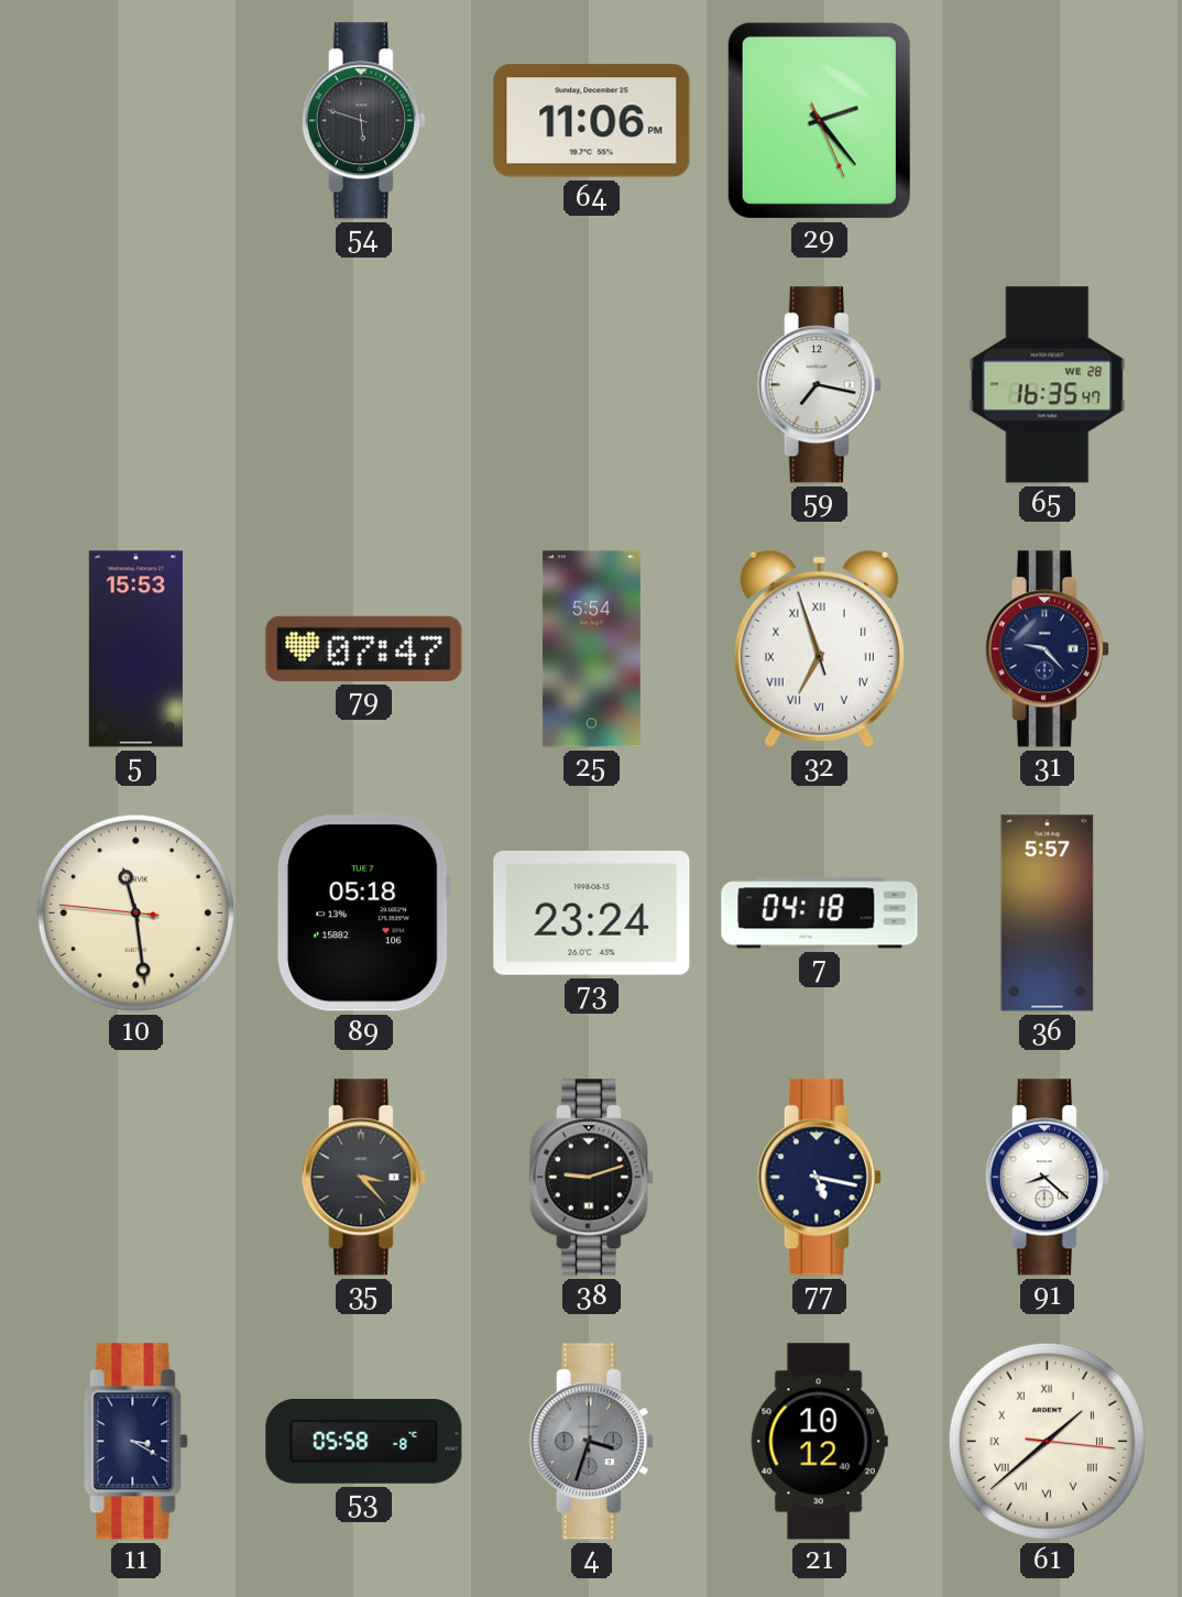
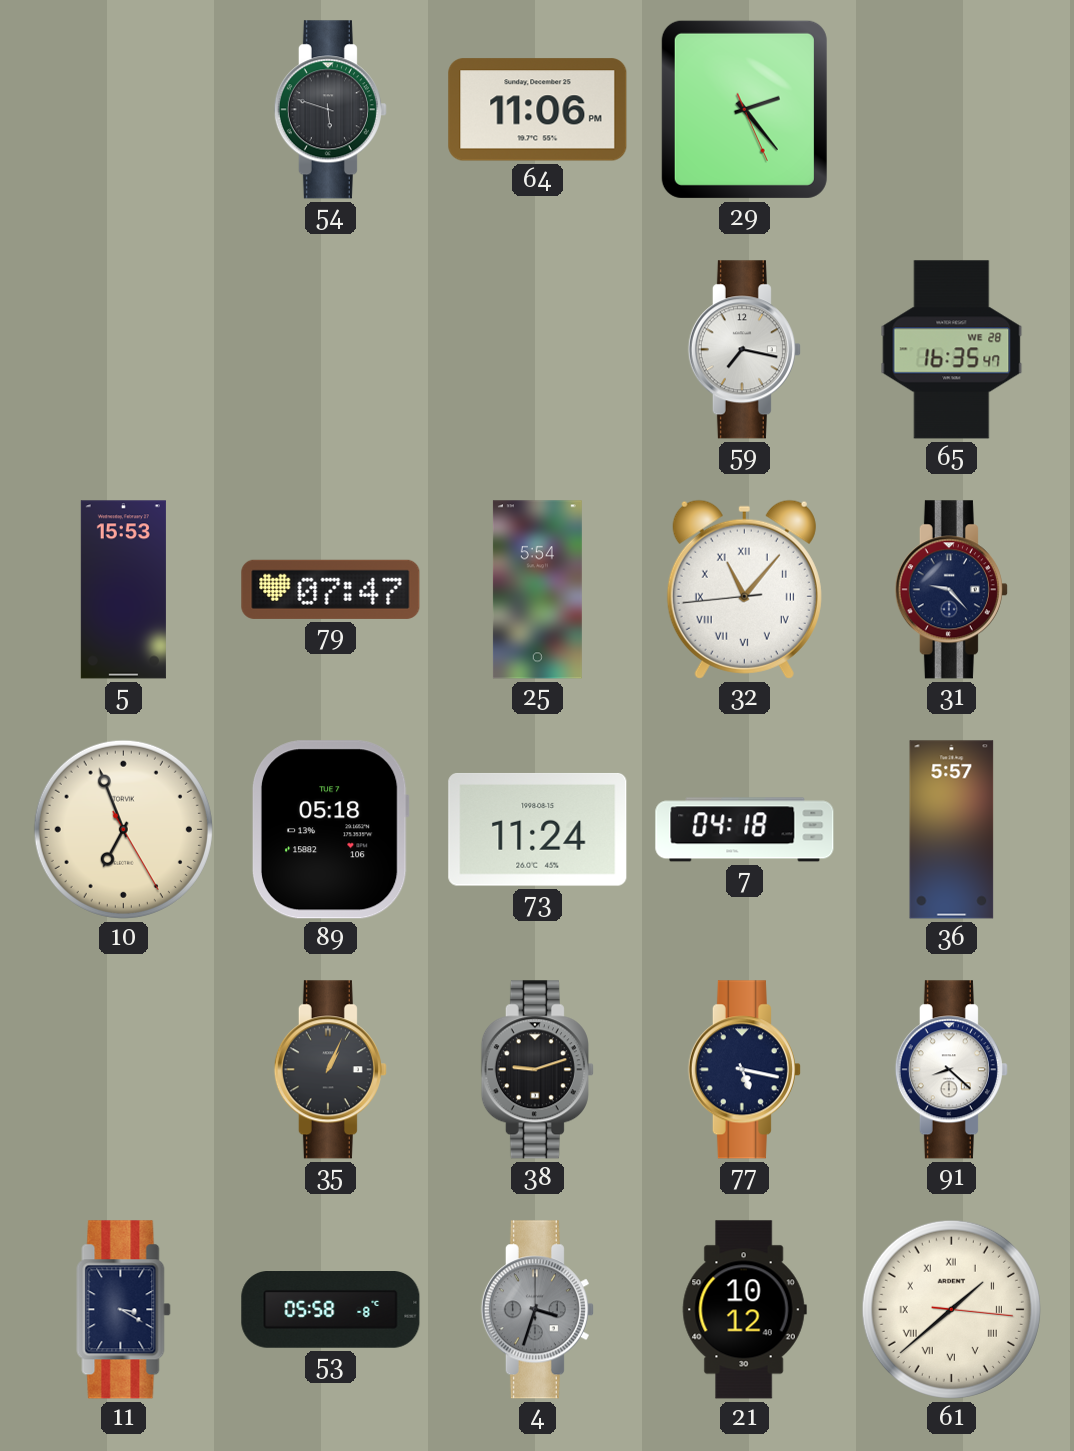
32: 6:56 -> 11:06 (744, 589)
10: 11:28 -> 6:56 (123, 829)
73: 23:24 -> 11:24 (538, 829)
35: 3:23 -> 1:04 (330, 1070)
